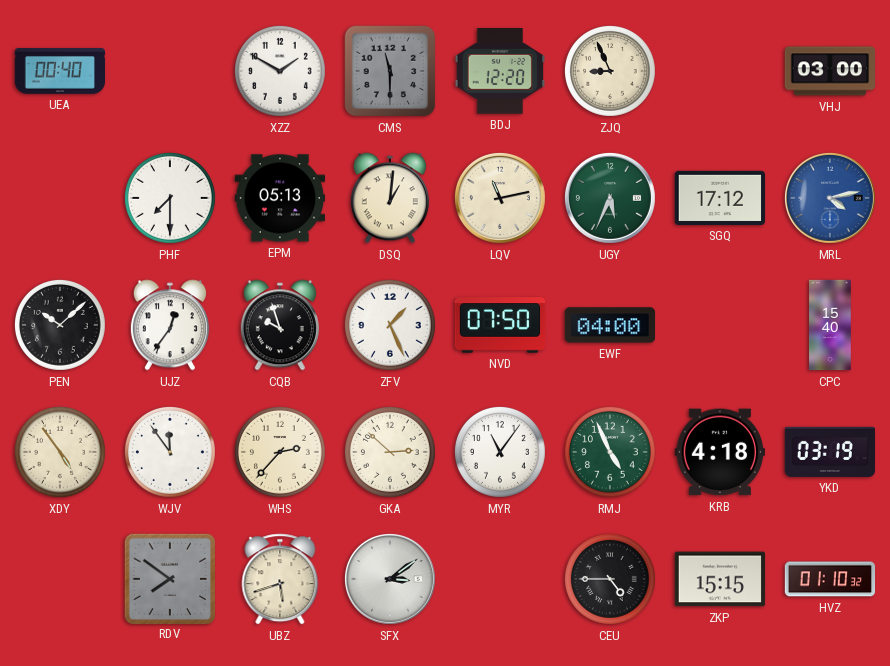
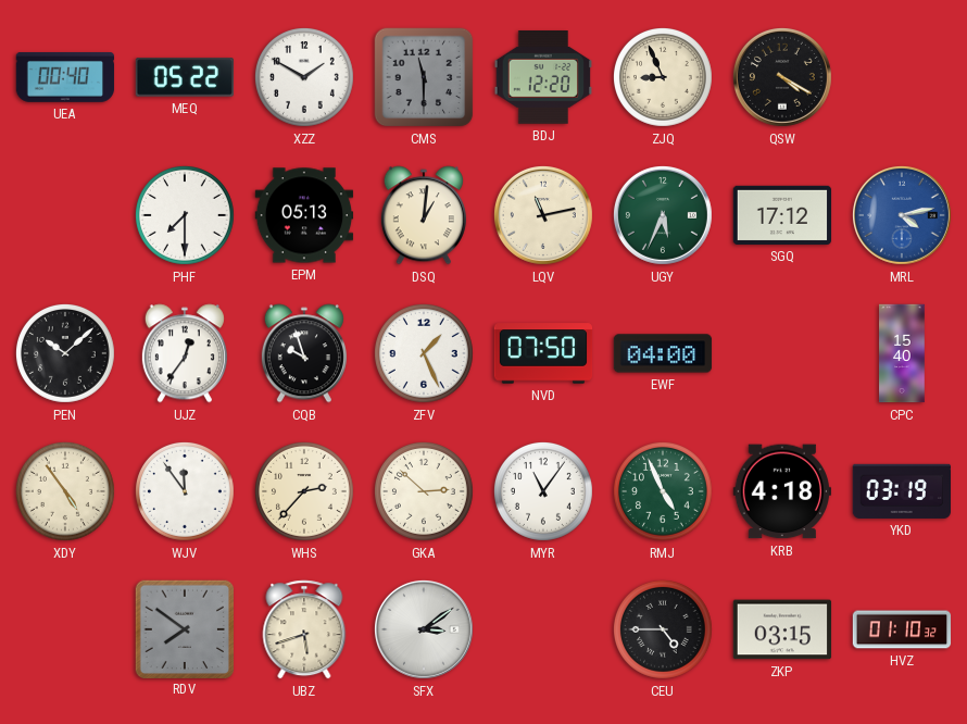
MEQ: none -> 05:22 (184, 77)
QSW: none -> 4:20 (782, 77)
VHJ: 03:00 -> none (830, 71)
ZKP: 15:15 -> 03:15 (782, 629)
